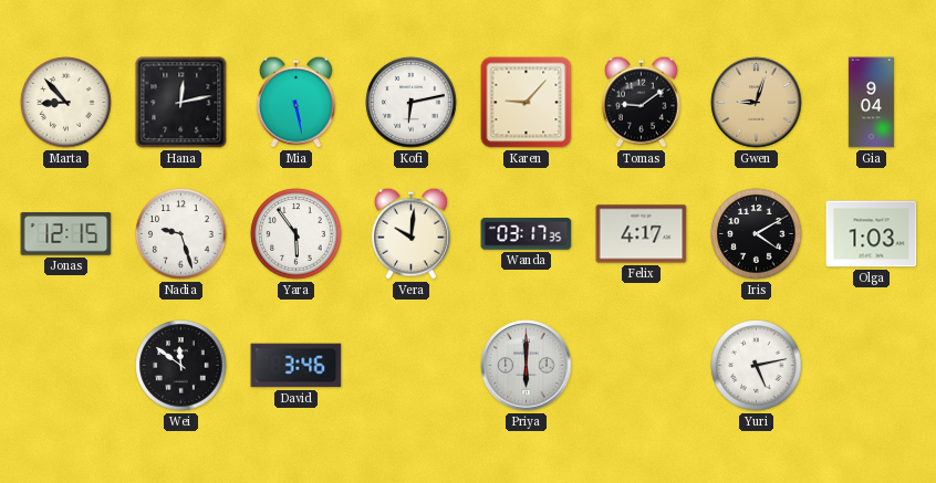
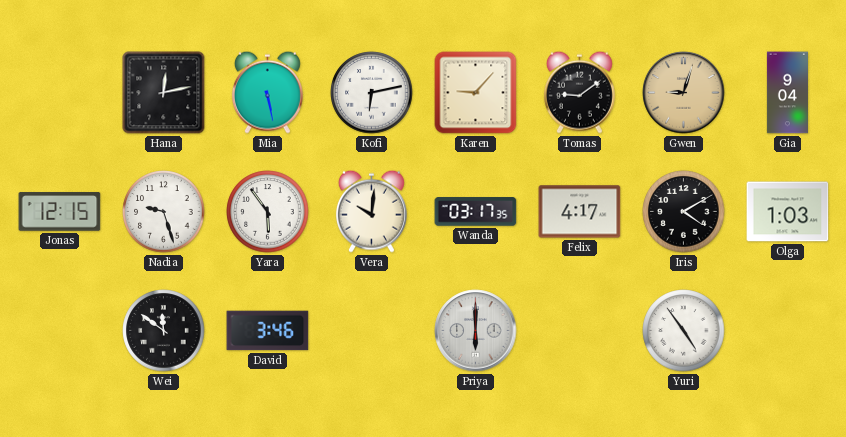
Marta: 8:53 -> none (66, 103)
Yuri: 5:13 -> 4:54 (684, 331)
